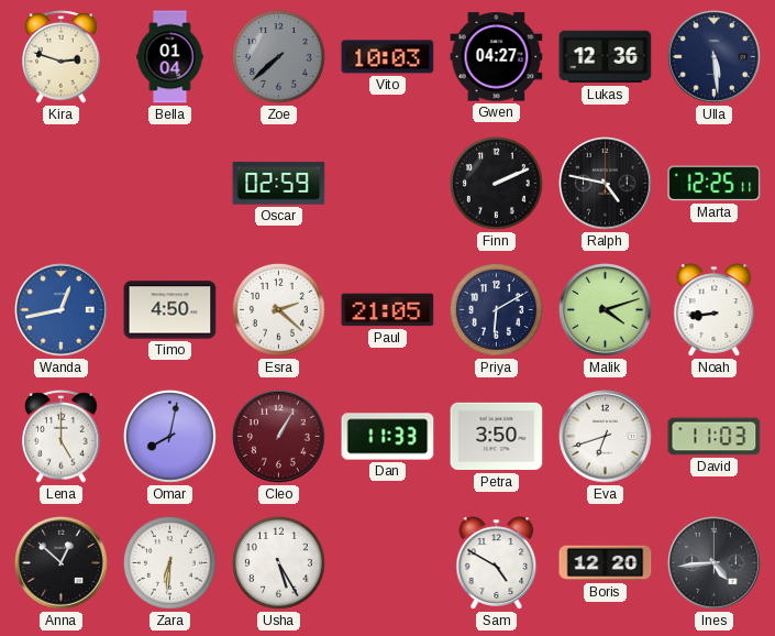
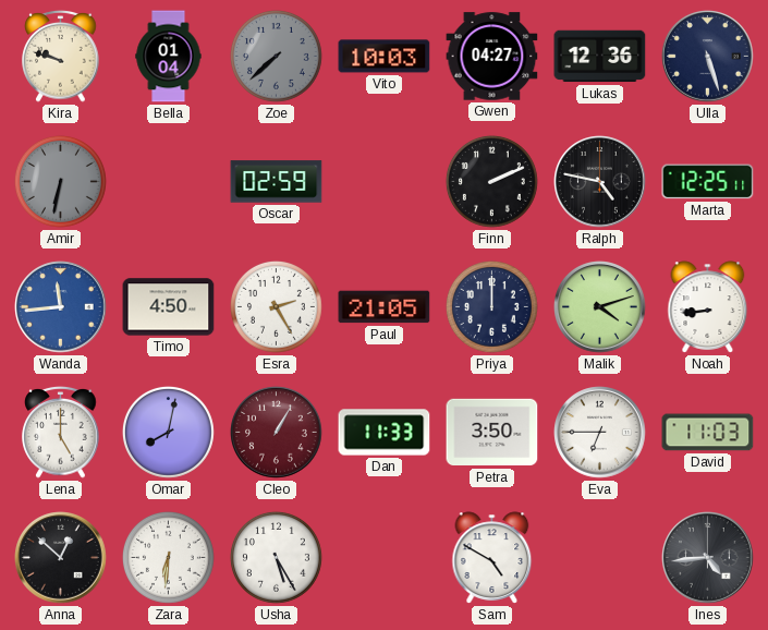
Kira: 2:48 -> 9:48 (61, 57)
Ulla: 5:29 -> 5:27 (708, 57)
Amir: none -> 6:32 (60, 181)
Wanda: 12:43 -> 11:44 (61, 307)
Esra: 2:22 -> 2:25 (276, 306)
Priya: 6:10 -> 12:00 (491, 306)
Eva: 6:42 -> 6:45 (600, 433)
Boris: 12:20 -> none (606, 563)
